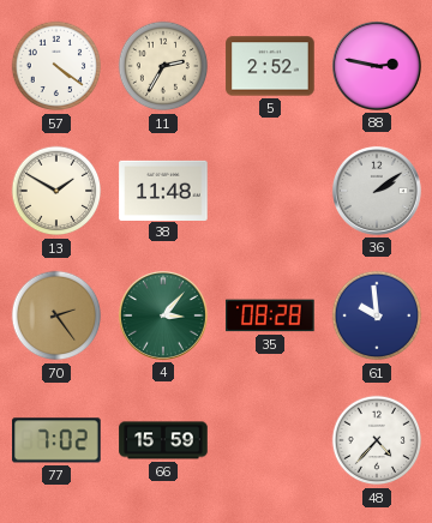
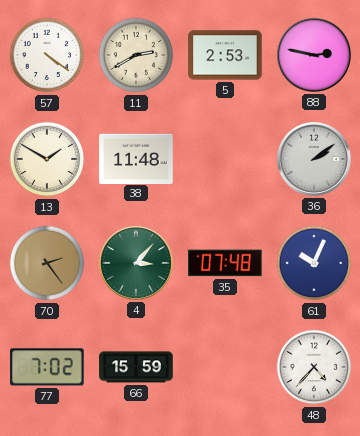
11: 2:35 -> 2:40 (136, 55)
5: 2:52 -> 2:53 (225, 55)
35: 08:28 -> 07:48 (225, 263)
61: 9:59 -> 10:04 (314, 263)
